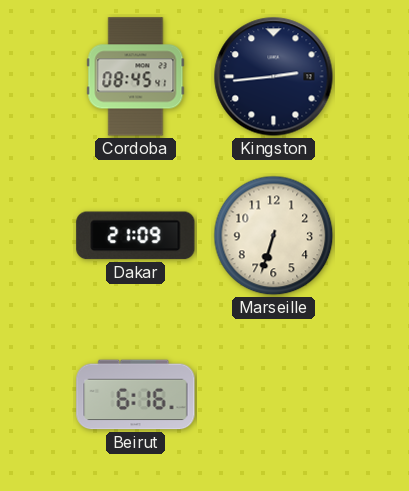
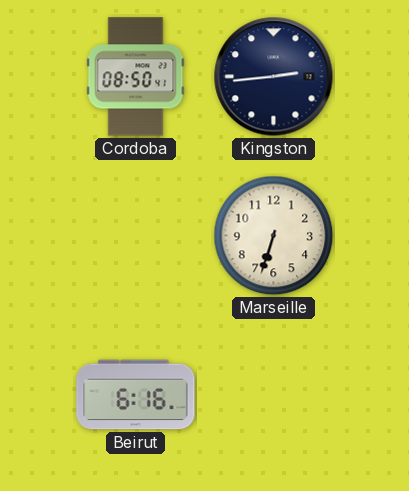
Cordoba: 08:45 -> 08:50 (136, 77)
Dakar: 21:09 -> none (136, 236)
